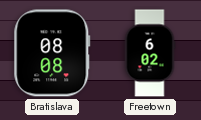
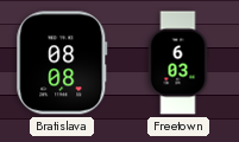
Freetown: 6:02 -> 6:03 (178, 63)
